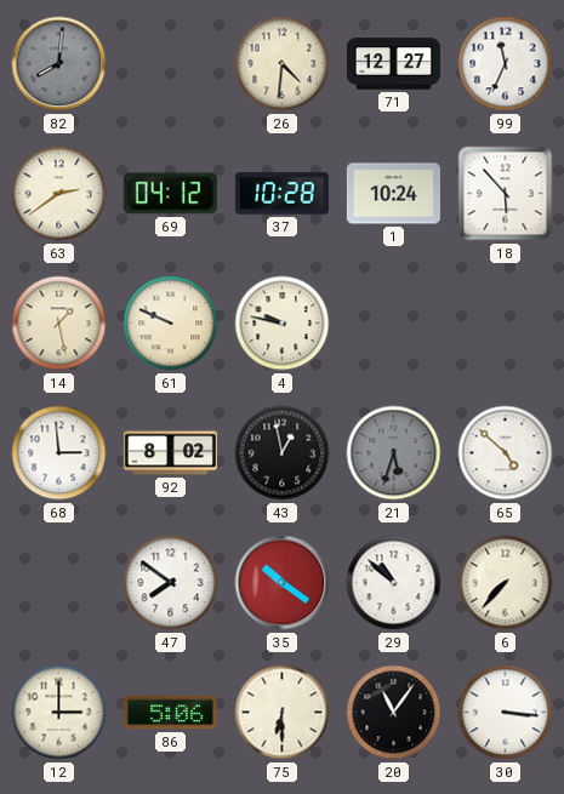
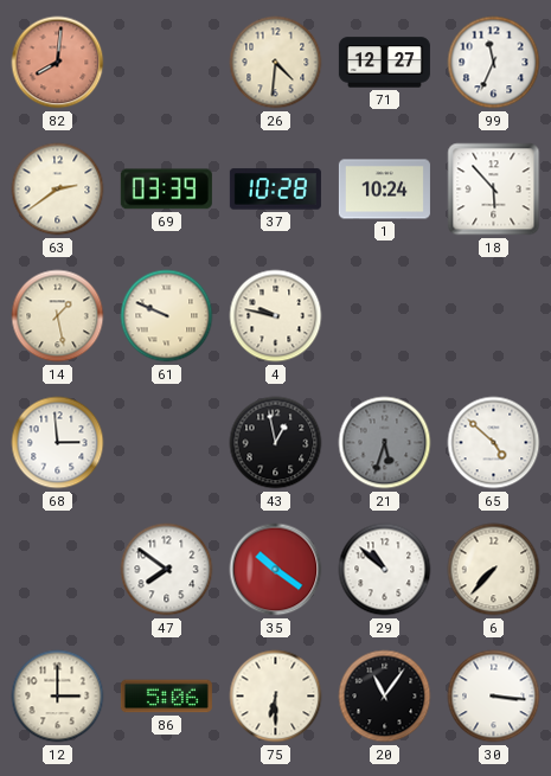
82 dial: grey -> salmon (58, 63)
69: 04:12 -> 03:39 (166, 190)
92: 8:02 -> none (170, 453)
